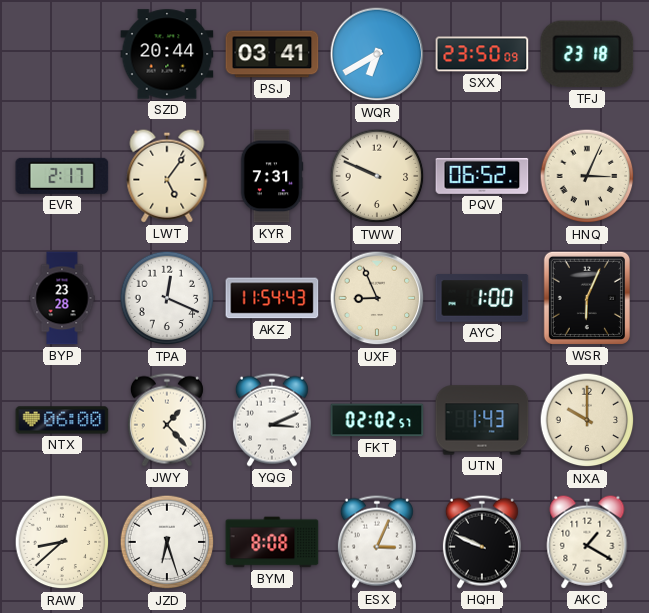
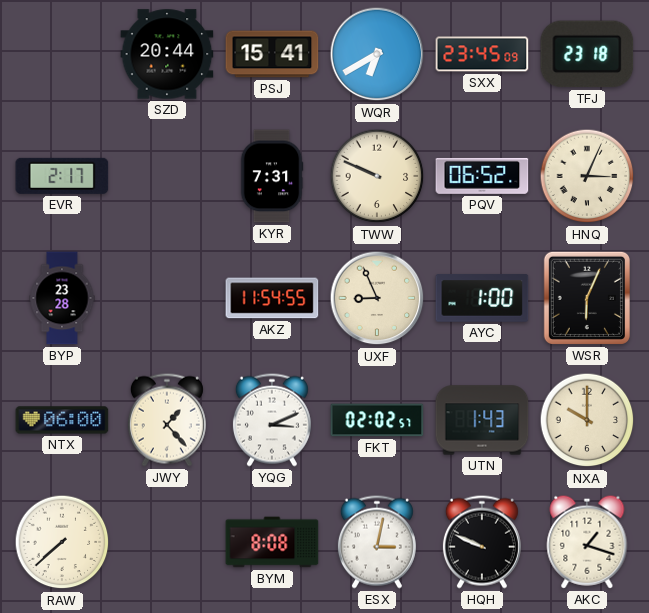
PSJ: 03:41 -> 15:41 (272, 54)
SXX: 23:50 -> 23:45 (482, 54)
LWT: 5:06 -> none (167, 176)
TPA: 12:19 -> none (167, 298)
AKZ: 11:54:43 -> 11:54:55 (272, 298)
RAW: 8:38 -> 7:38 (62, 542)
JZD: 6:27 -> none (167, 542)
ESX: 3:04 -> 3:02 (377, 542)
AKC: 1:20 -> 1:18 (587, 542)
